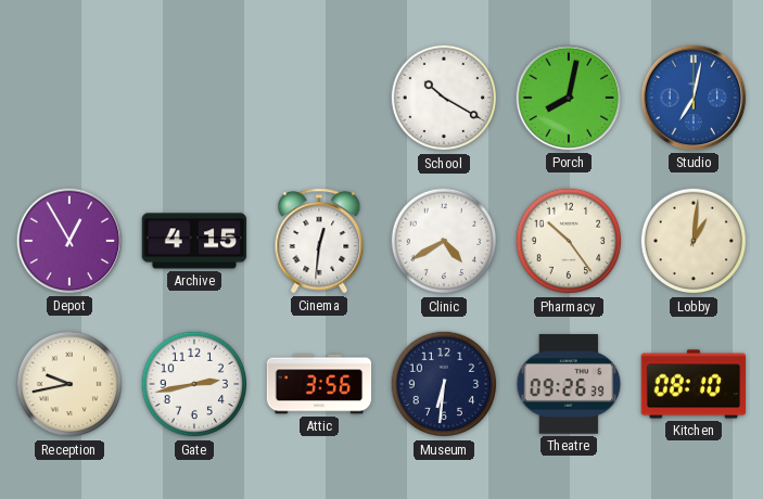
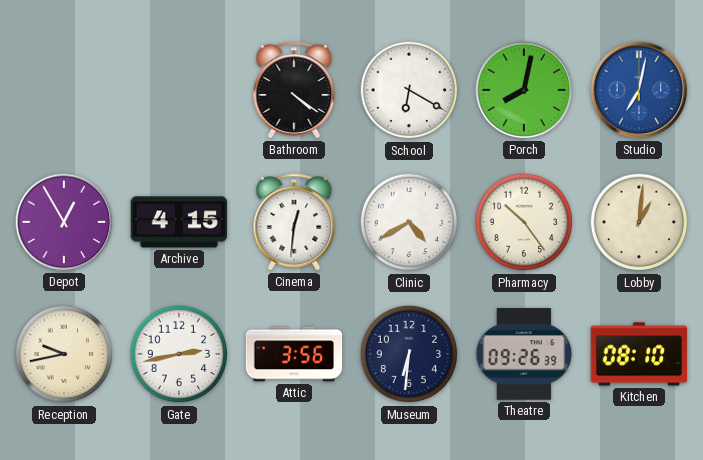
Bathroom: none -> 4:21 (294, 90)
School: 10:20 -> 6:20 (409, 90)
